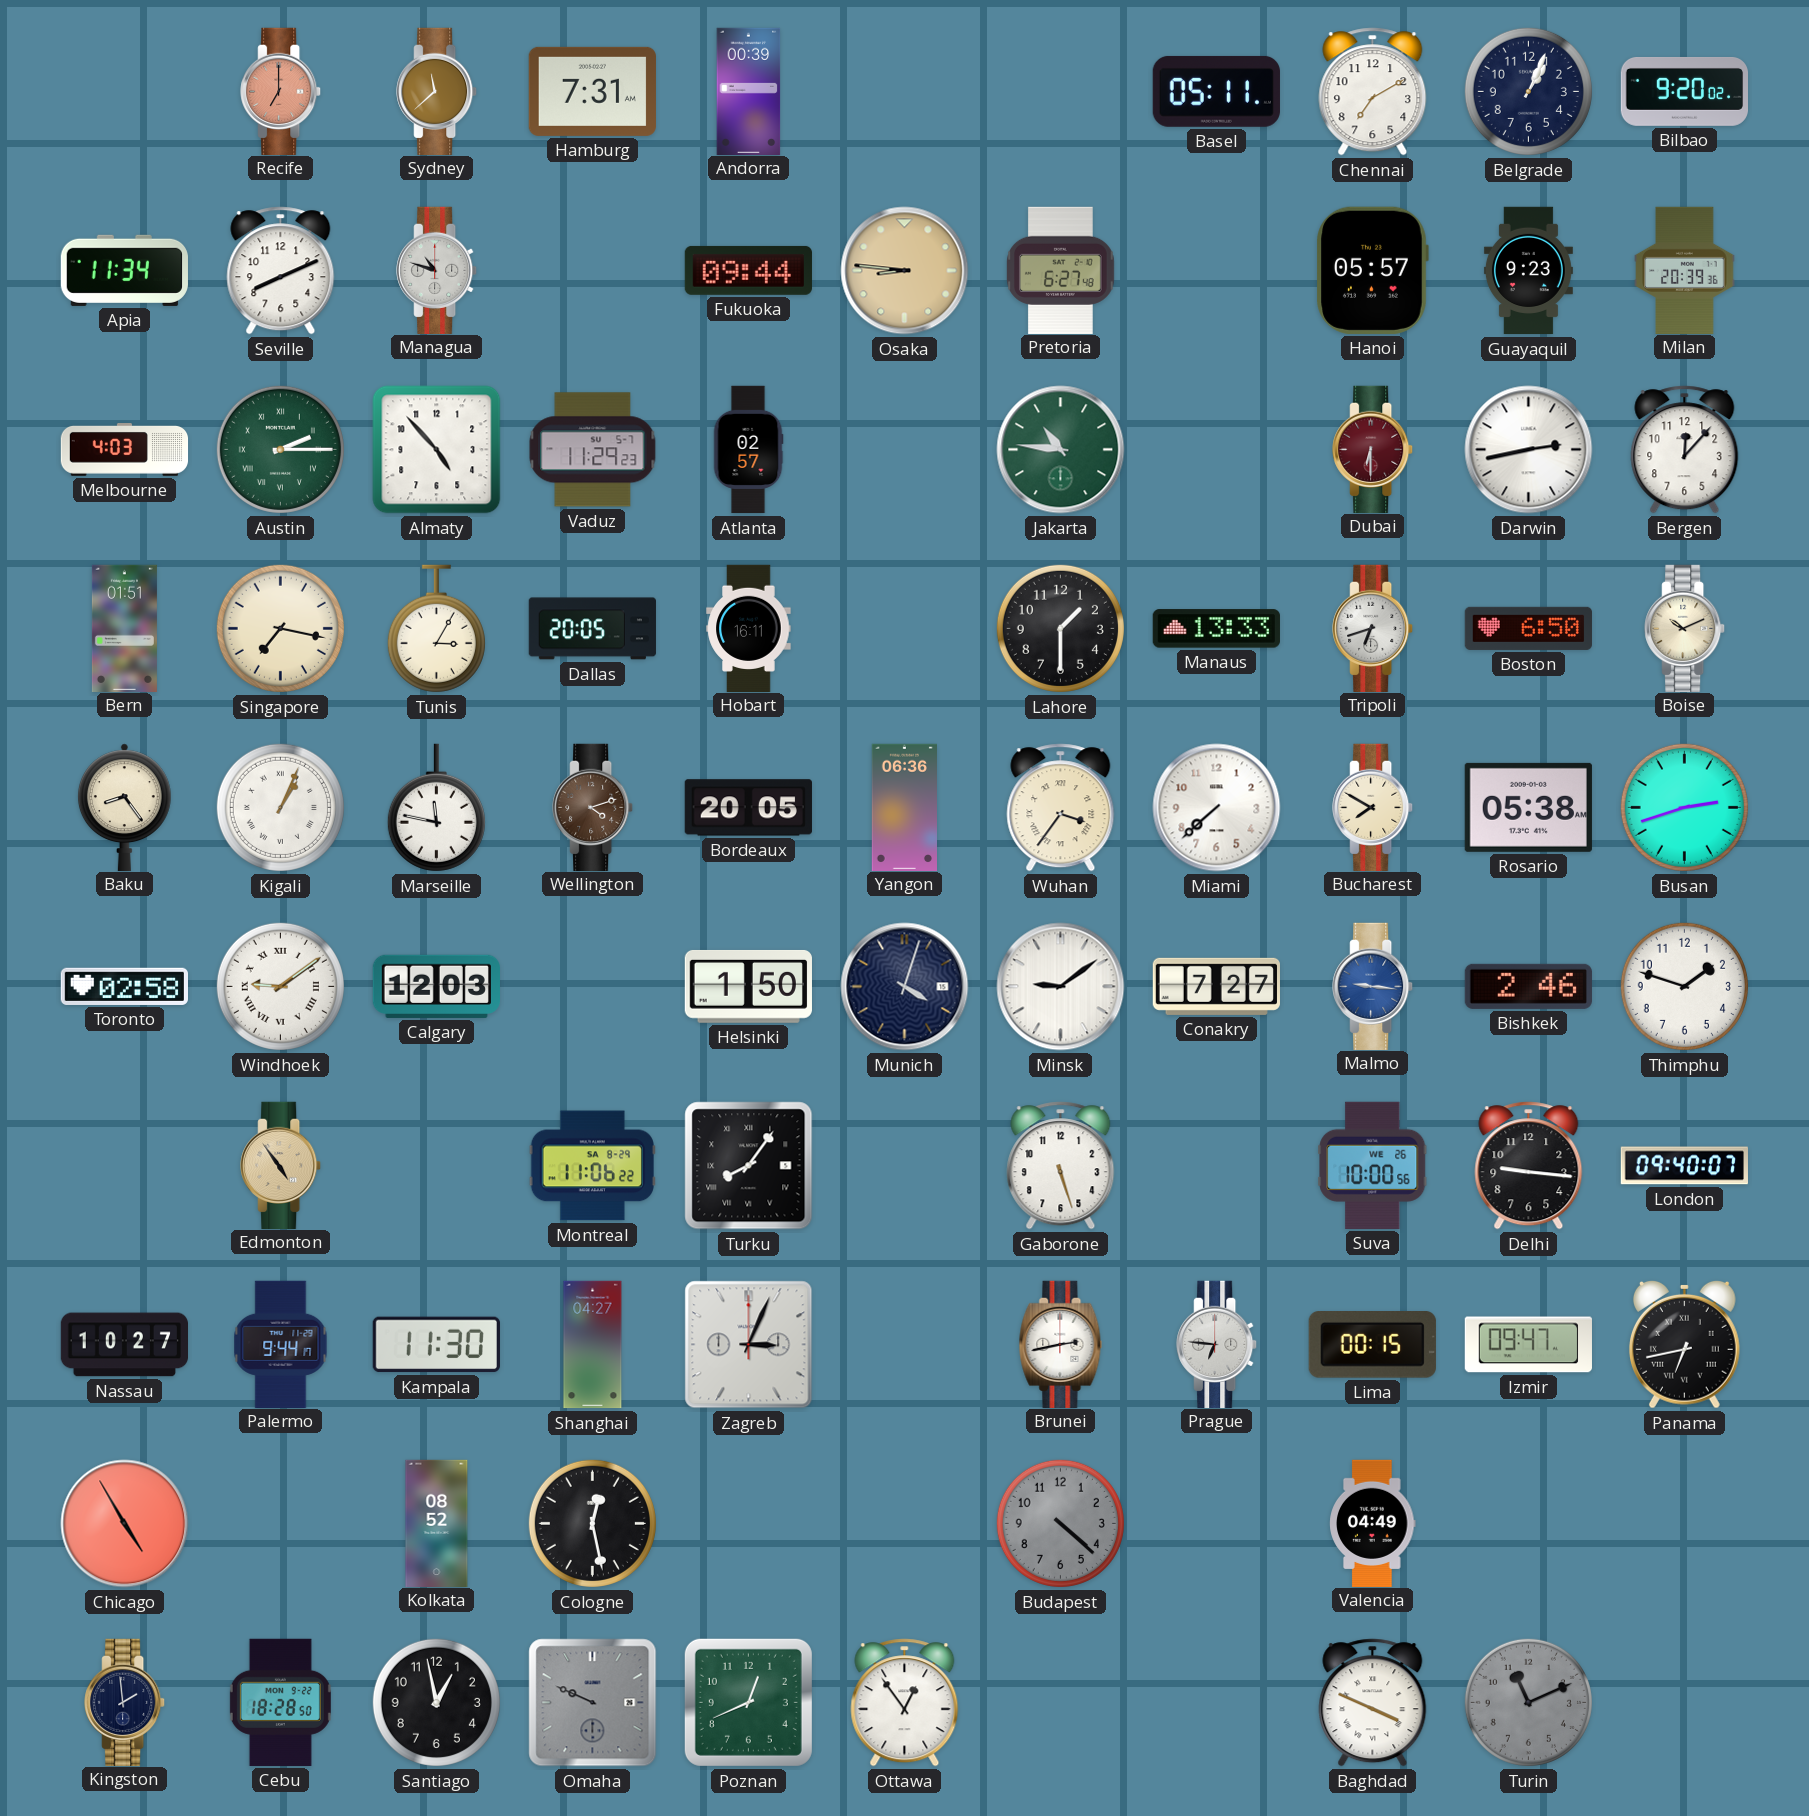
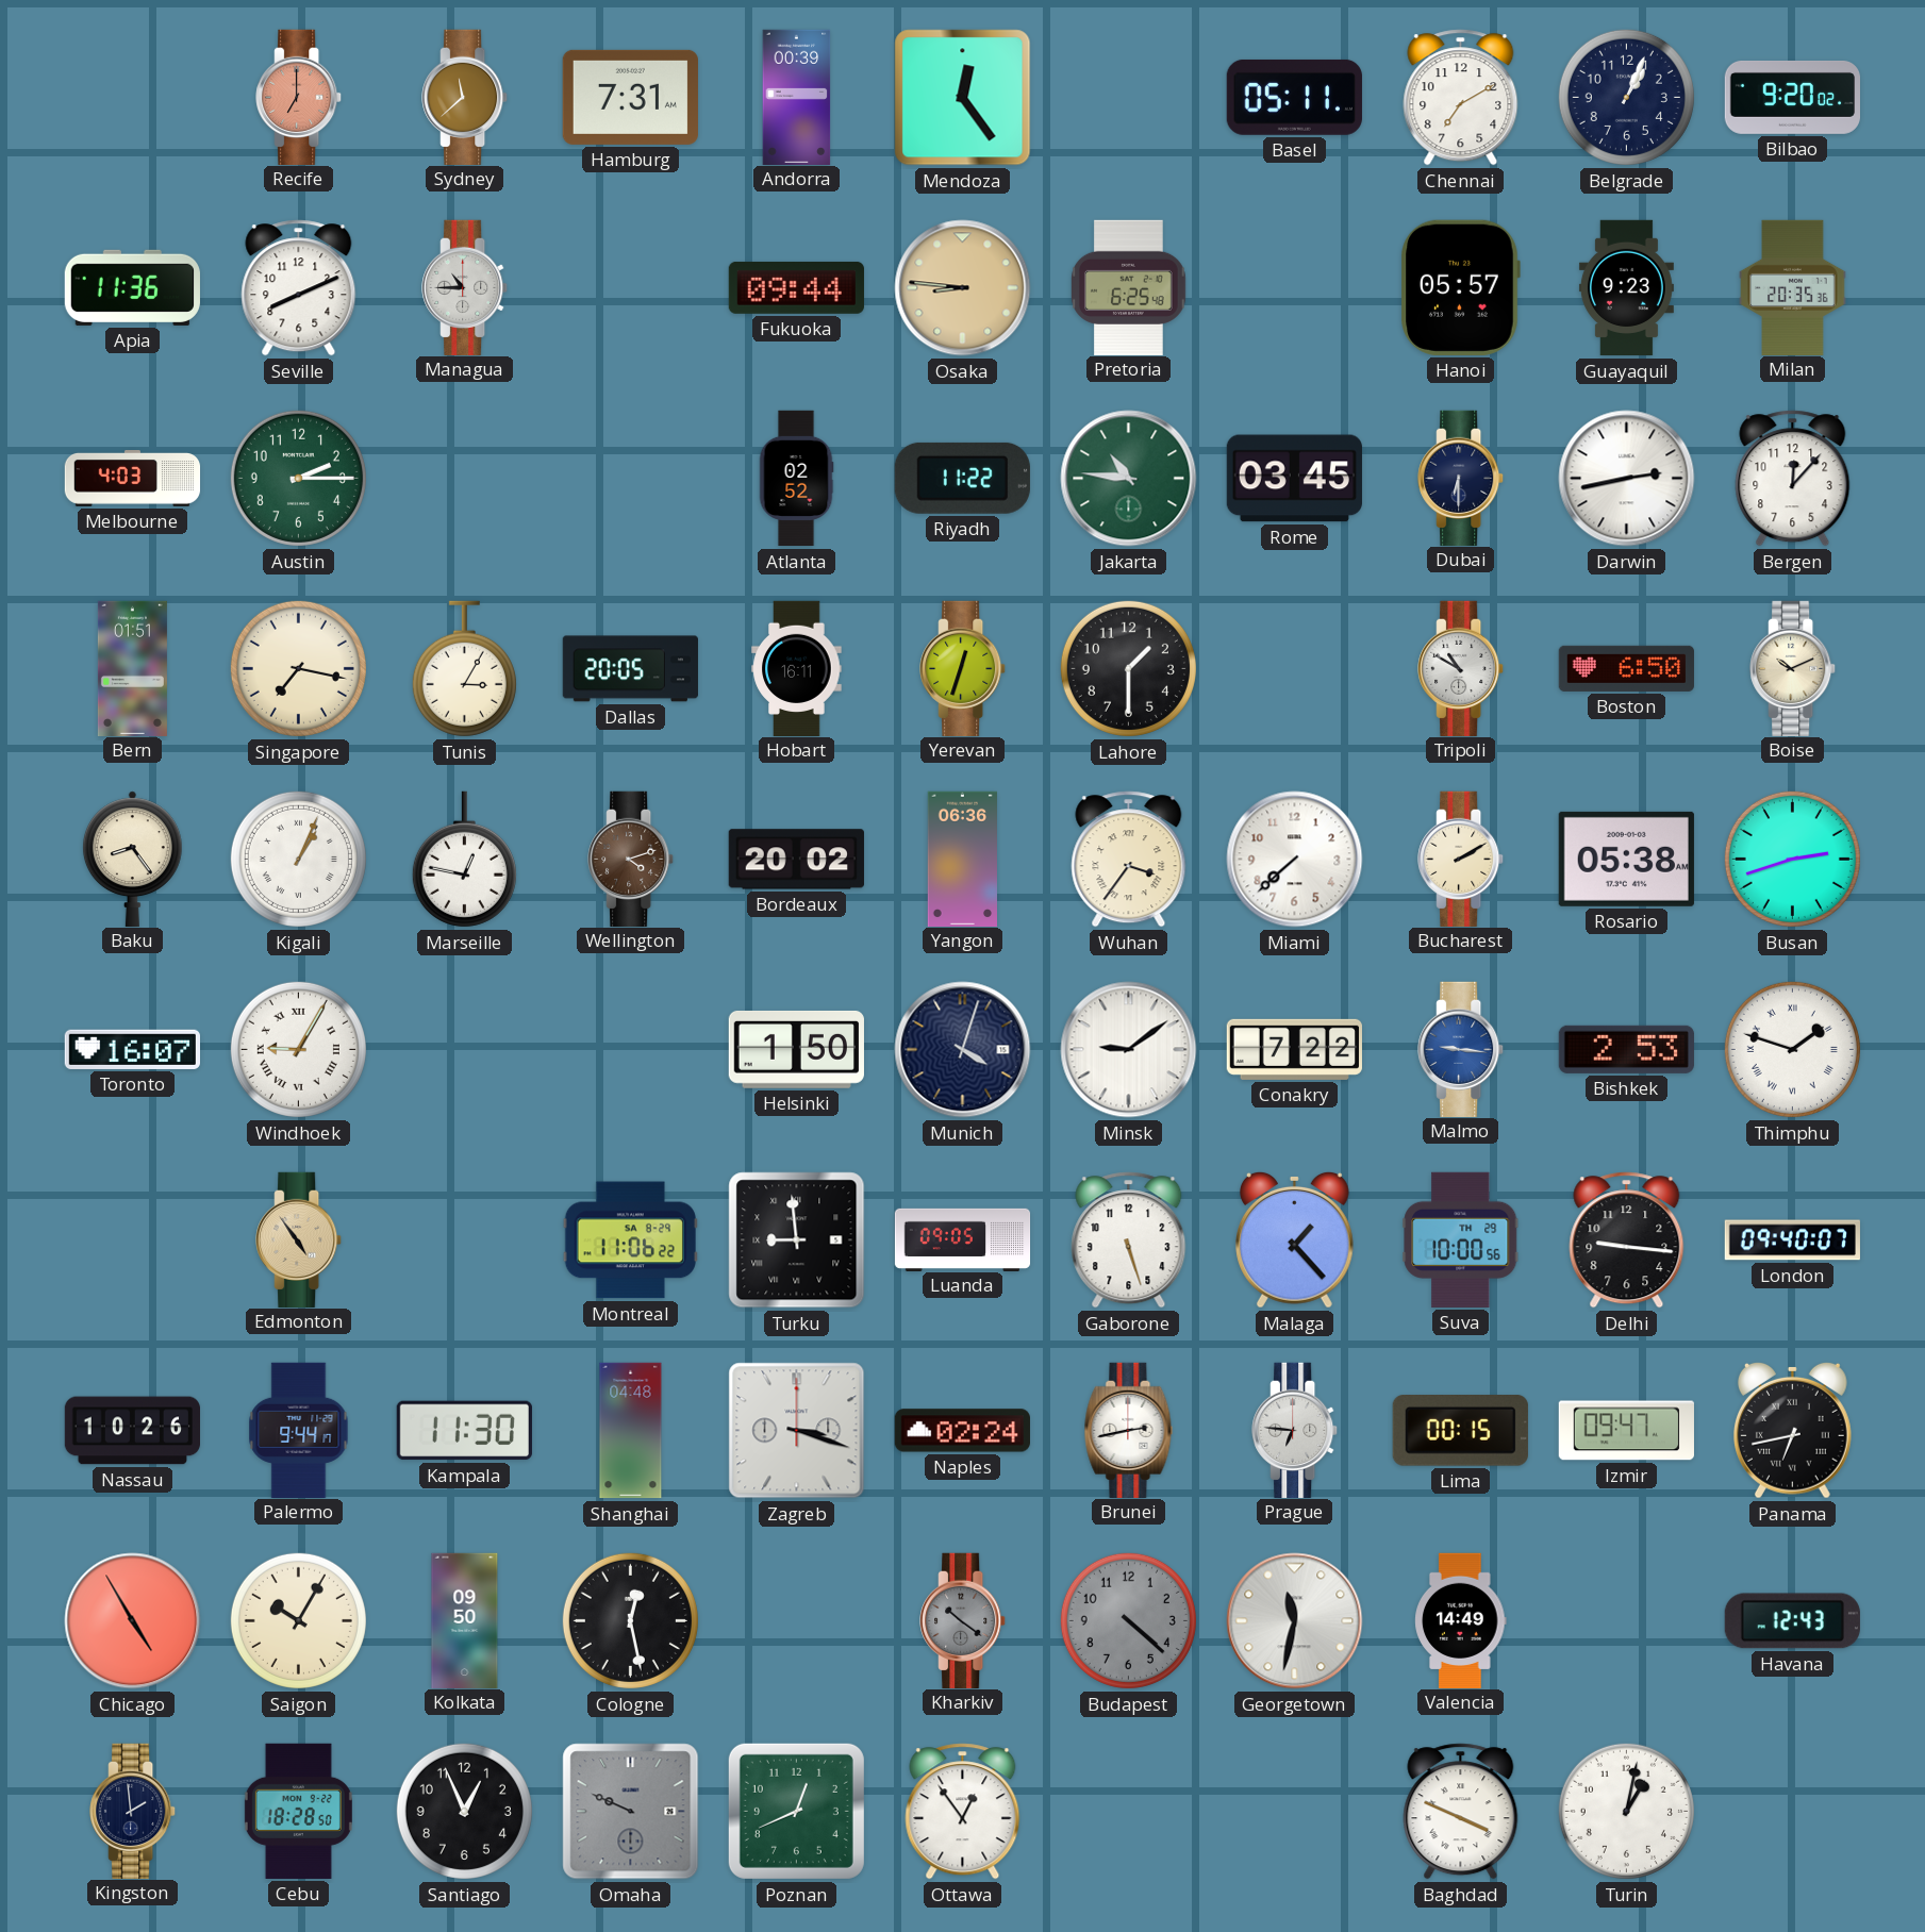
Mendoza: none -> 12:24 (963, 98)
Apia: 11:34 -> 11:36 (132, 287)
Managua: 10:48 -> 10:45 (465, 287)
Pretoria: 6:27 -> 6:25 (1129, 287)
Milan: 20:39 -> 20:35 (1793, 287)
Austin numerals: Roman -> Arabic (298, 478)
Almaty: 4:53 -> none (437, 450)
Vaduz: 11:29 -> none (593, 450)
Atlanta: 02:57 -> 02:52 (796, 479)
Riyadh: none -> 11:22 (962, 478)
Rome: none -> 03:45 (1294, 479)
Dubai dial: burgundy -> navy (1461, 478)
Yerevan: none -> 12:33 (963, 668)
Manaus: 13:33 -> none (1216, 629)
Tripoli: 6:42 -> 10:50 (1461, 668)
Marseille: 11:47 -> 12:47 (464, 860)
Bordeaux: 20:05 -> 20:02 (796, 860)
Bucharest: 7:50 -> 2:10 (1461, 859)
Toronto: 02:58 -> 16:07 (132, 1049)
Windhoek: 9:09 -> 9:05 (298, 1049)
Calgary: 12:03 -> none (436, 986)
Conakry: 7:27 -> 7:22 (1294, 1049)
Bishkek: 2:46 -> 2:53 (1626, 1049)
Thimphu numerals: Arabic -> Roman (1792, 1049)
Turku: 8:06 -> 8:59 (797, 1240)
Luanda: none -> 09:05 (963, 1239)
Malaga: none -> 1:23 (1294, 1239)
Suva date: WE 26 -> TH 29 (1461, 1239)
Nassau: 10:27 -> 10:26 (132, 1431)
Shanghai: 04:27 -> 04:48 (631, 1431)
Zagreb: 3:04 -> 3:18 (797, 1431)
Naples: none -> 02:24 (962, 1431)
Saigon: none -> 10:05 (298, 1620)
Kolkata: 08:52 -> 09:50 (465, 1620)
Kharkiv: none -> 10:21 (963, 1620)
Georgetown: none -> 11:32 (1295, 1621)
Valencia: 04:49 -> 14:49 (1461, 1620)
Havana: none -> 12:43 (1792, 1621)
Santiago: 12:58 -> 12:56 (464, 1811)
Turin: 11:11 -> 1:02 (1626, 1811)
Turin dial: grey -> white (1626, 1811)
